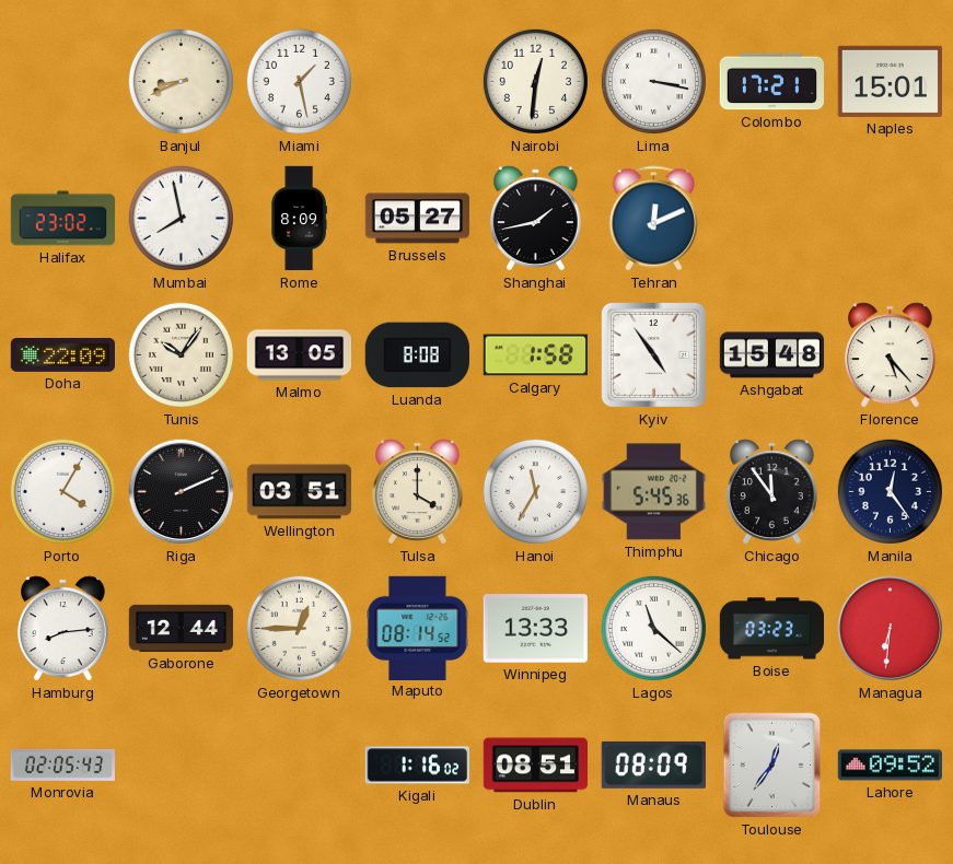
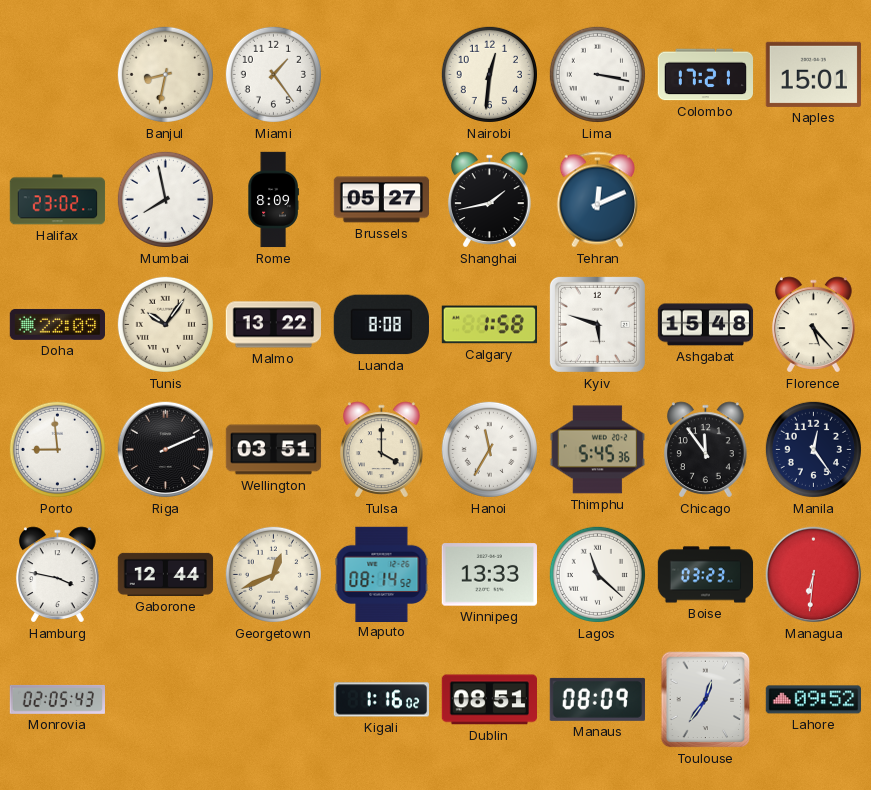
Banjul: 8:41 -> 8:32 (165, 74)
Miami: 1:28 -> 1:24 (273, 74)
Malmo: 13:05 -> 13:22 (274, 325)
Kyiv: 4:54 -> 5:48 (597, 324)
Porto: 4:05 -> 8:59 (57, 449)
Hamburg: 8:14 -> 3:47 (58, 575)
Georgetown: 12:45 -> 12:41 (273, 574)
